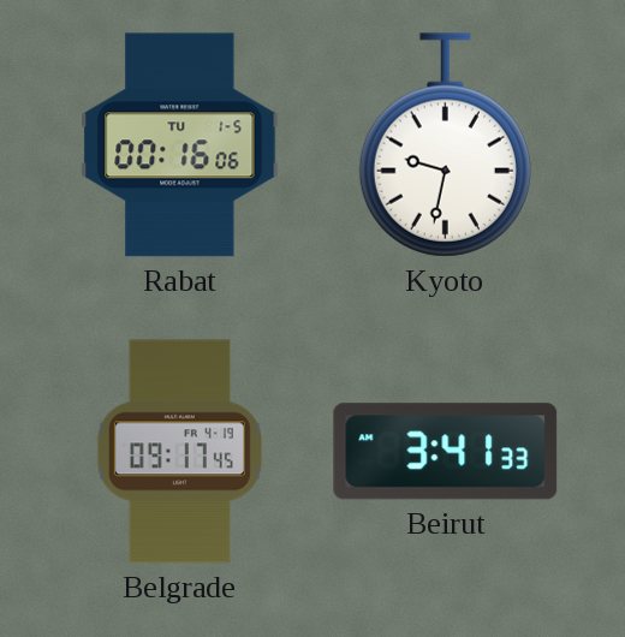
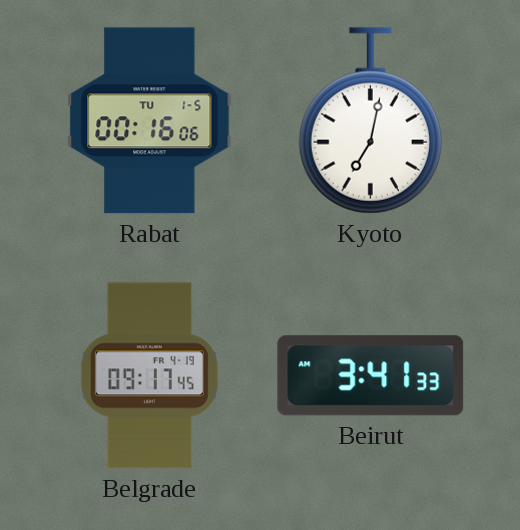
Kyoto: 9:32 -> 7:02 (370, 121)
